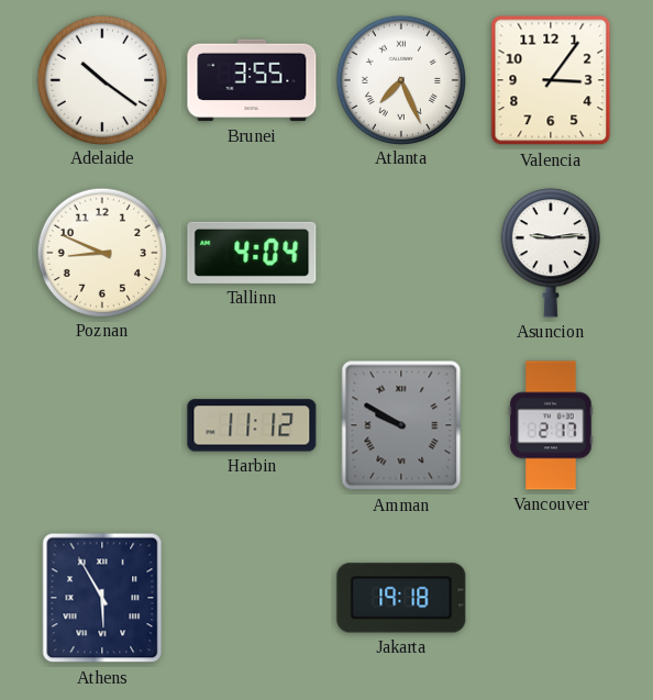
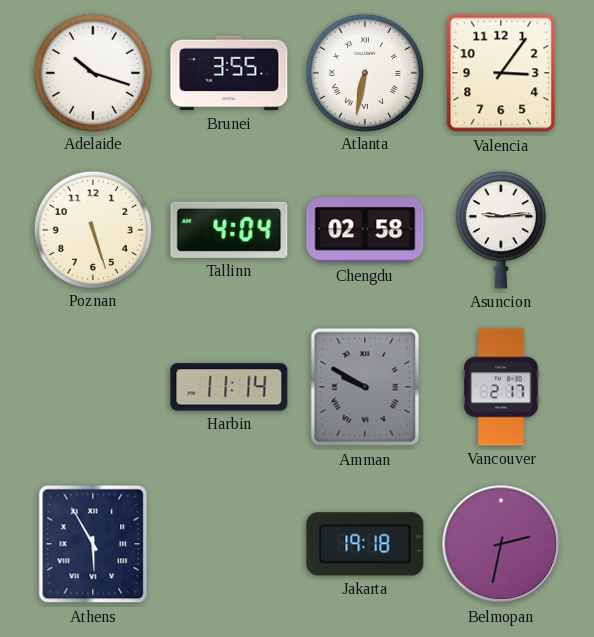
Adelaide: 10:21 -> 10:18 (92, 72)
Atlanta: 7:26 -> 6:32 (364, 72)
Poznan: 8:49 -> 5:27 (92, 229)
Chengdu: none -> 02:58 (365, 230)
Harbin: 11:12 -> 11:14 (229, 387)
Belmopan: none -> 2:32 (501, 544)
